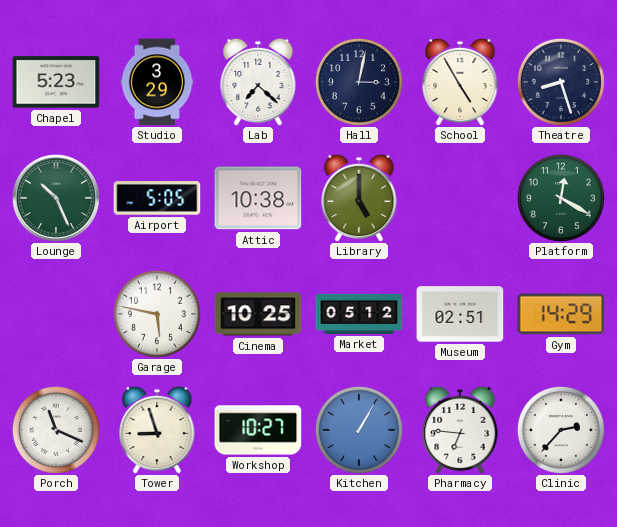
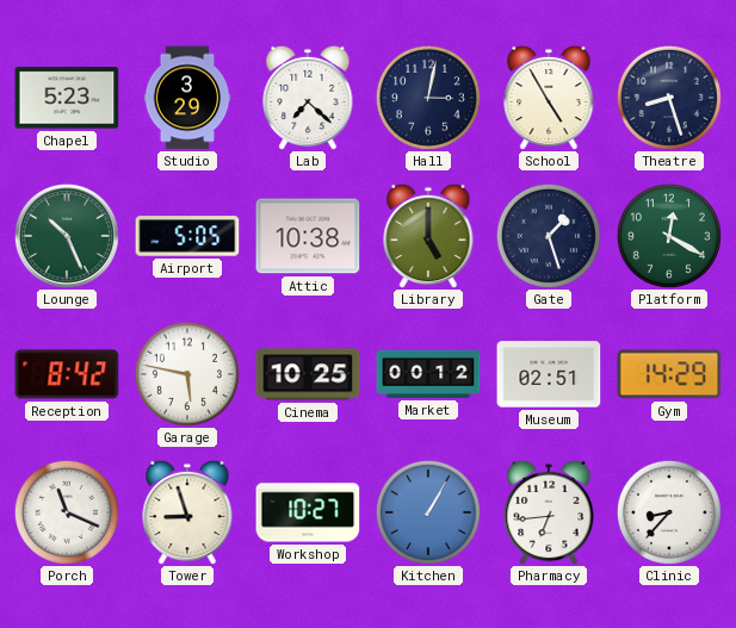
Gate: none -> 1:27 (549, 236)
Reception: none -> 8:42 (67, 374)
Market: 05:12 -> 00:12 (428, 374)
Pharmacy: 6:46 -> 6:44 (549, 512)
Clinic: 2:37 -> 8:37 (669, 512)
